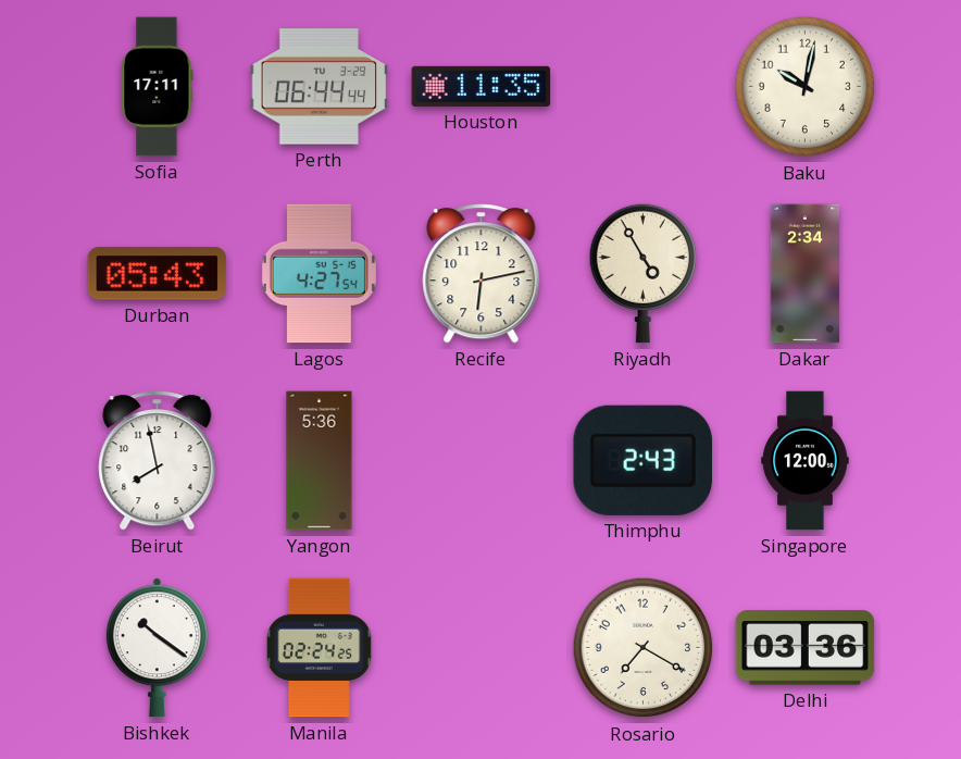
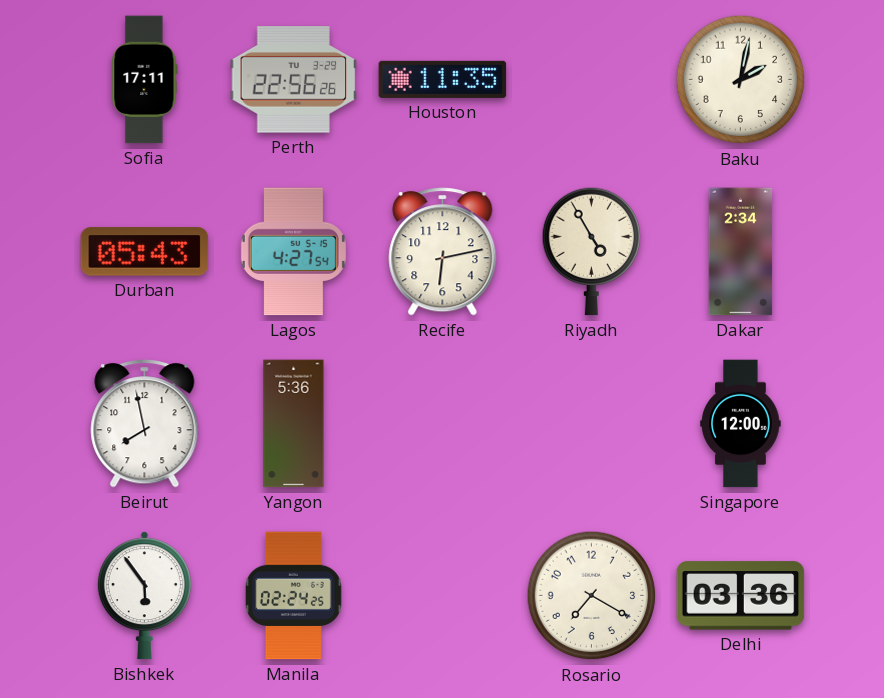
Perth: 06:44 -> 22:56 (294, 80)
Baku: 10:02 -> 2:02 (741, 80)
Thimphu: 2:43 -> none (642, 460)
Bishkek: 10:21 -> 5:54 (144, 596)
